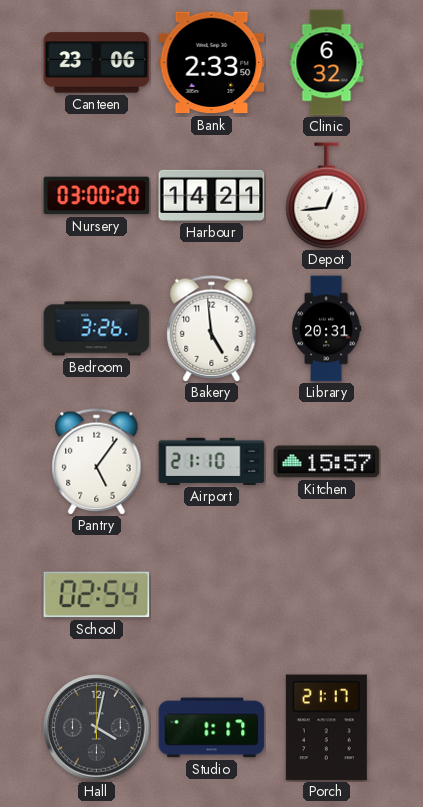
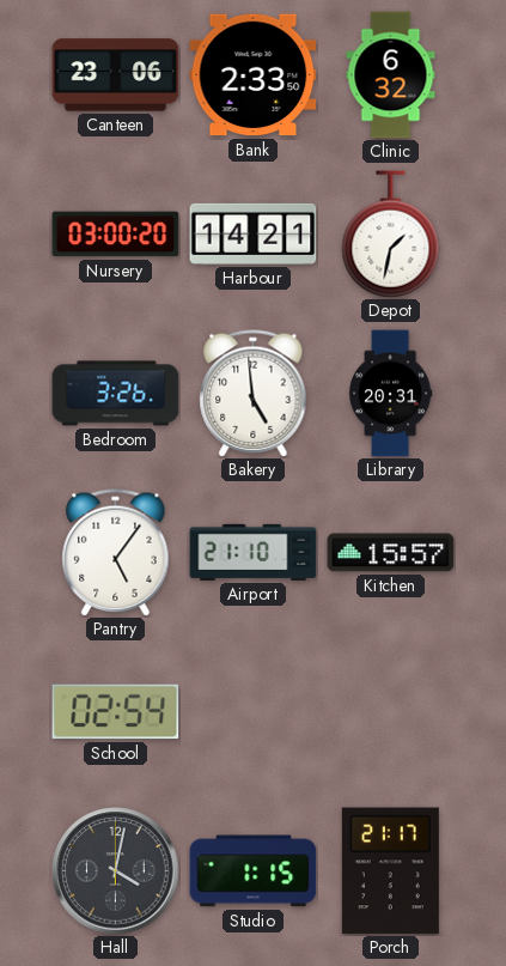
Depot: 12:44 -> 1:32 (391, 235)
Studio: 1:17 -> 1:15 (254, 871)
